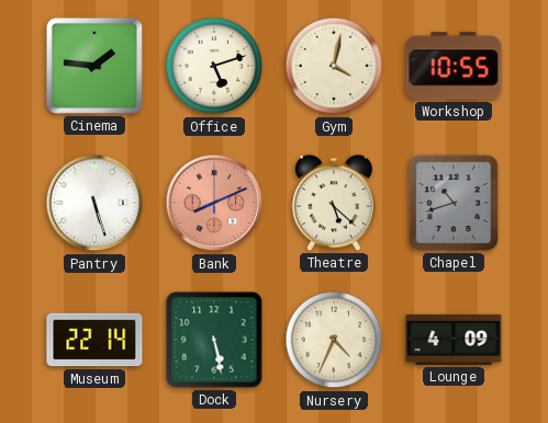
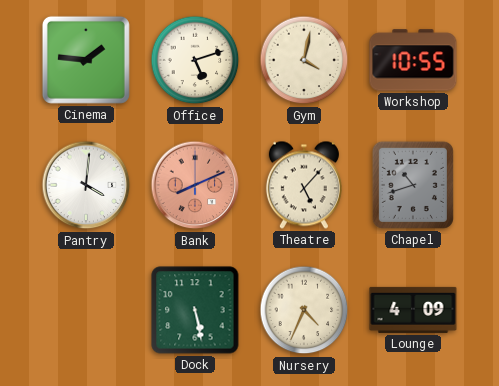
Pantry: 5:27 -> 4:01 (86, 185)
Theatre: 5:22 -> 5:07 (304, 185)
Museum: 22:14 -> none (94, 340)
